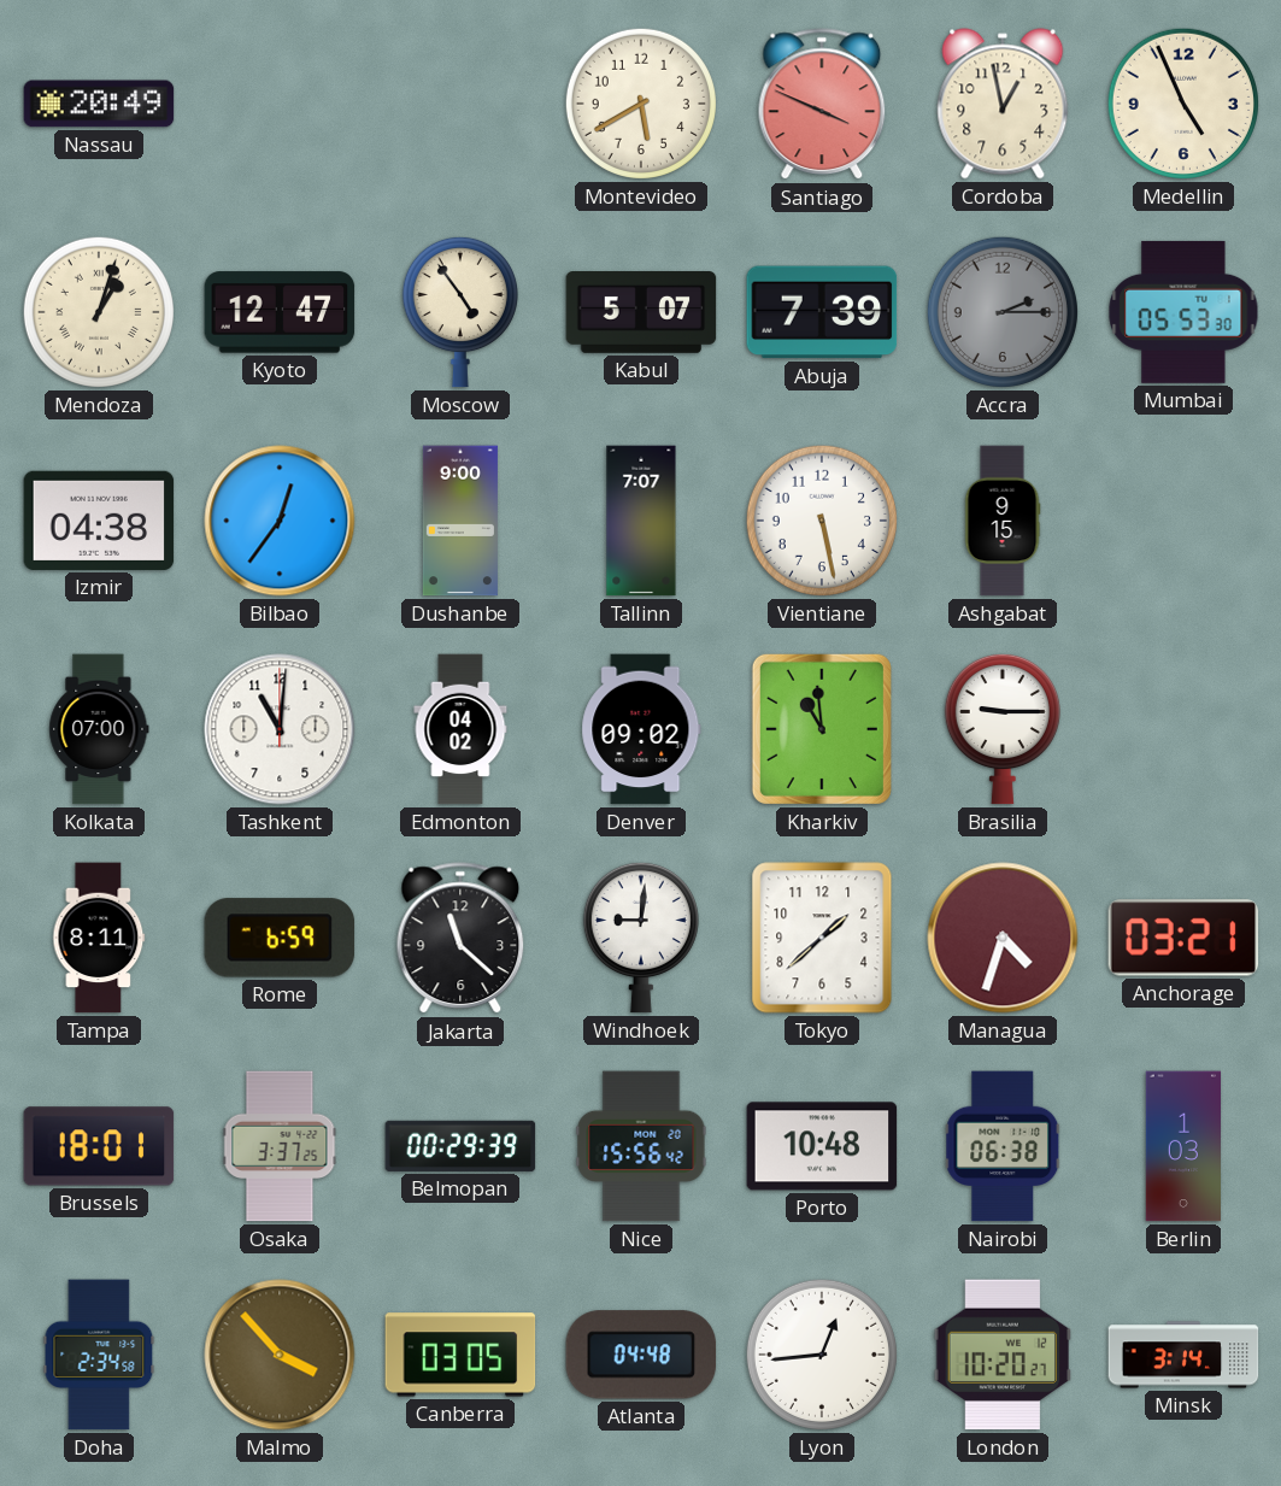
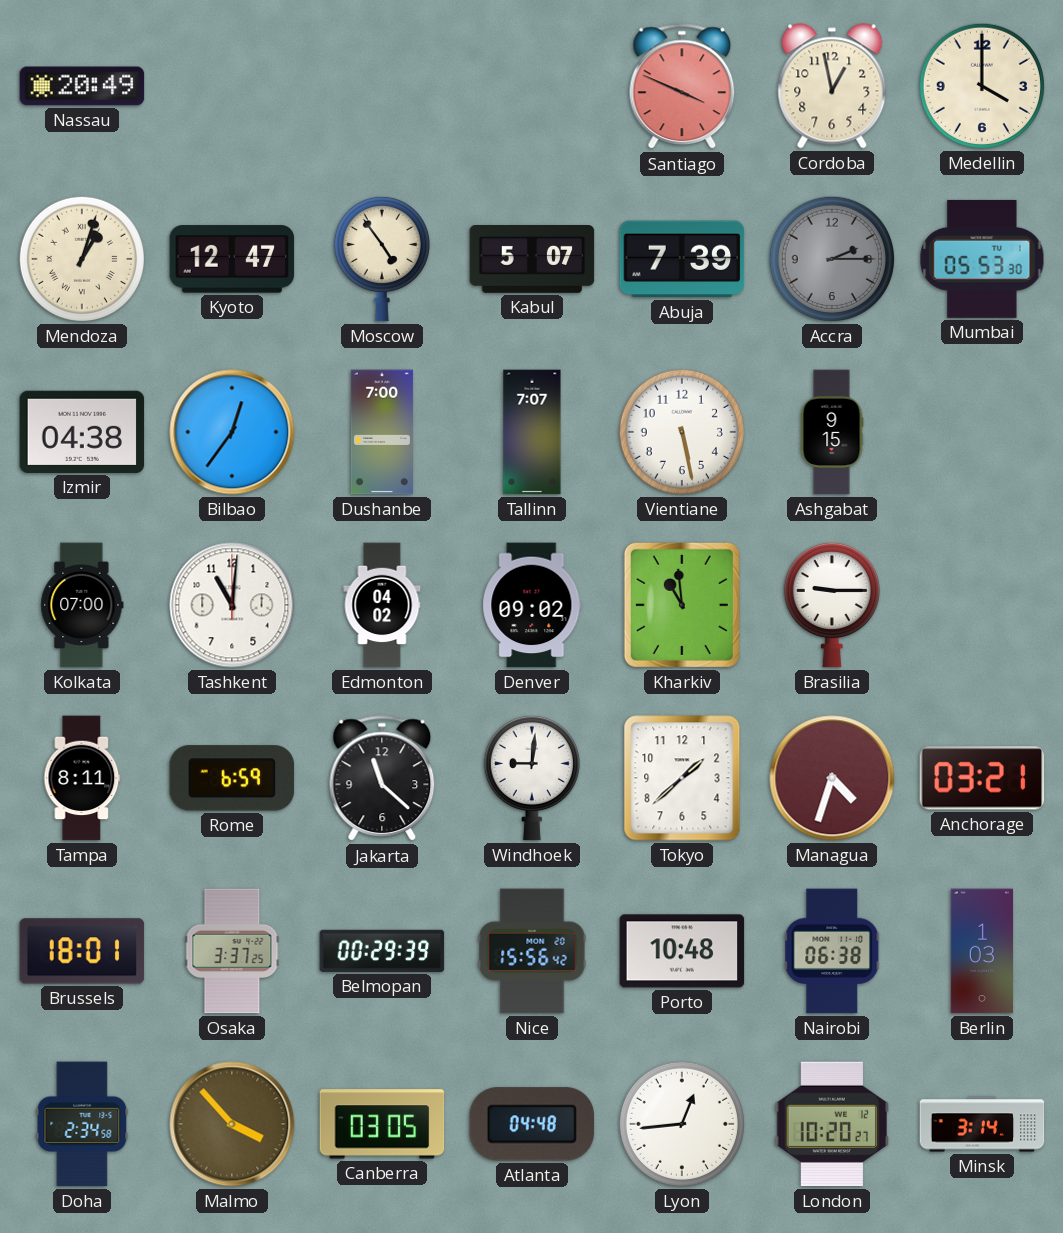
Montevideo: 5:40 -> none (641, 104)
Medellin: 4:56 -> 4:00 (982, 86)
Dushanbe: 9:00 -> 7:00 (382, 432)
